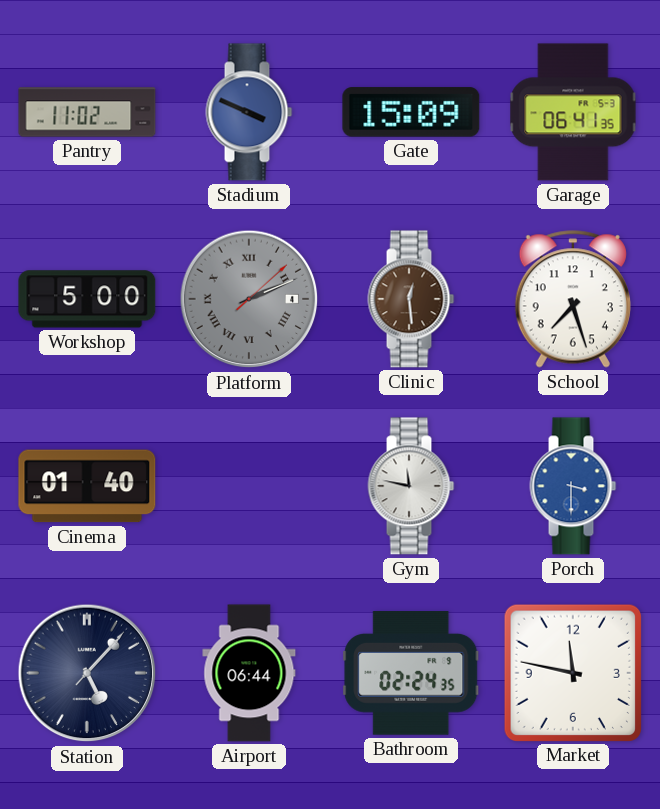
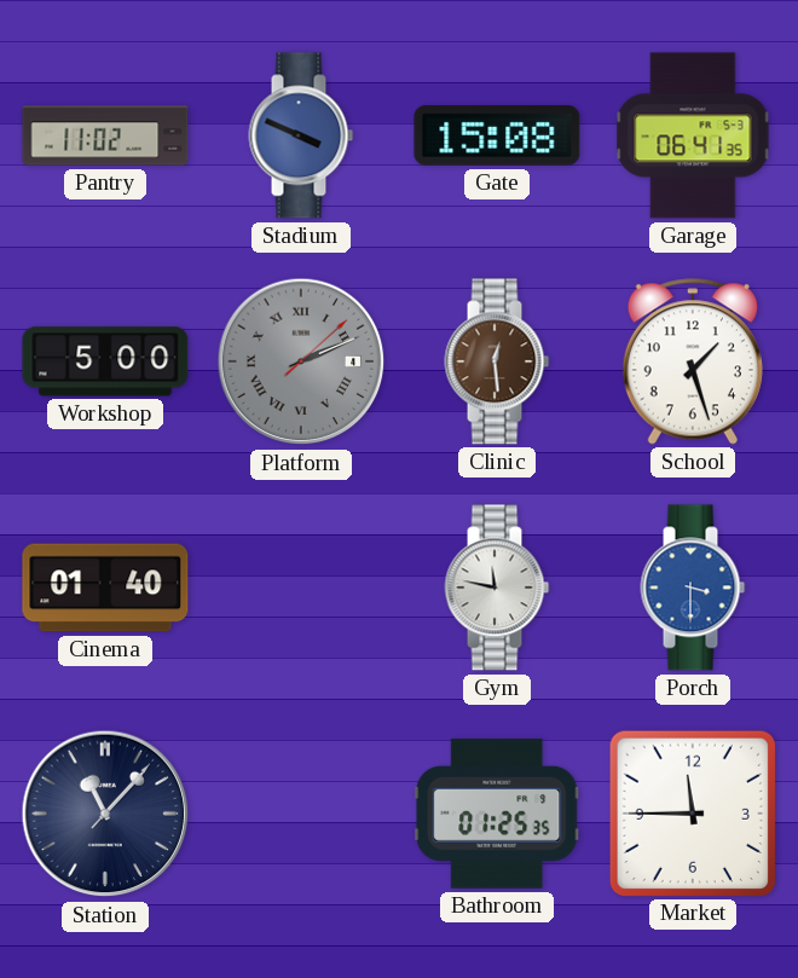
Gate: 15:09 -> 15:08 (497, 135)
School: 7:27 -> 1:27 (693, 361)
Station: 5:07 -> 11:07 (105, 814)
Airport: 06:44 -> none (249, 673)
Bathroom: 02:24 -> 01:25 (497, 814)
Market: 11:47 -> 11:45 (692, 812)
